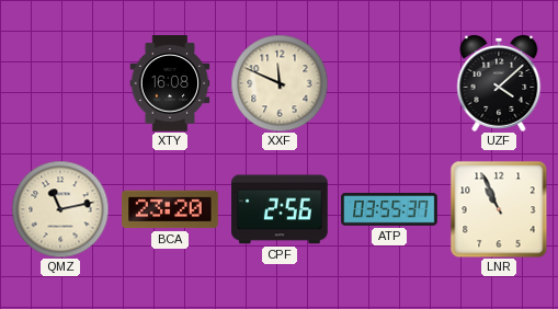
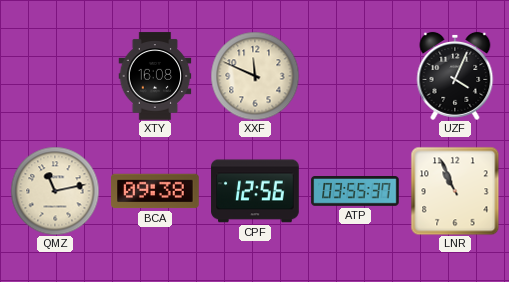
UZF: 4:08 -> 4:04 (455, 76)
BCA: 23:20 -> 09:38 (155, 191)
CPF: 2:56 -> 12:56 (255, 191)
